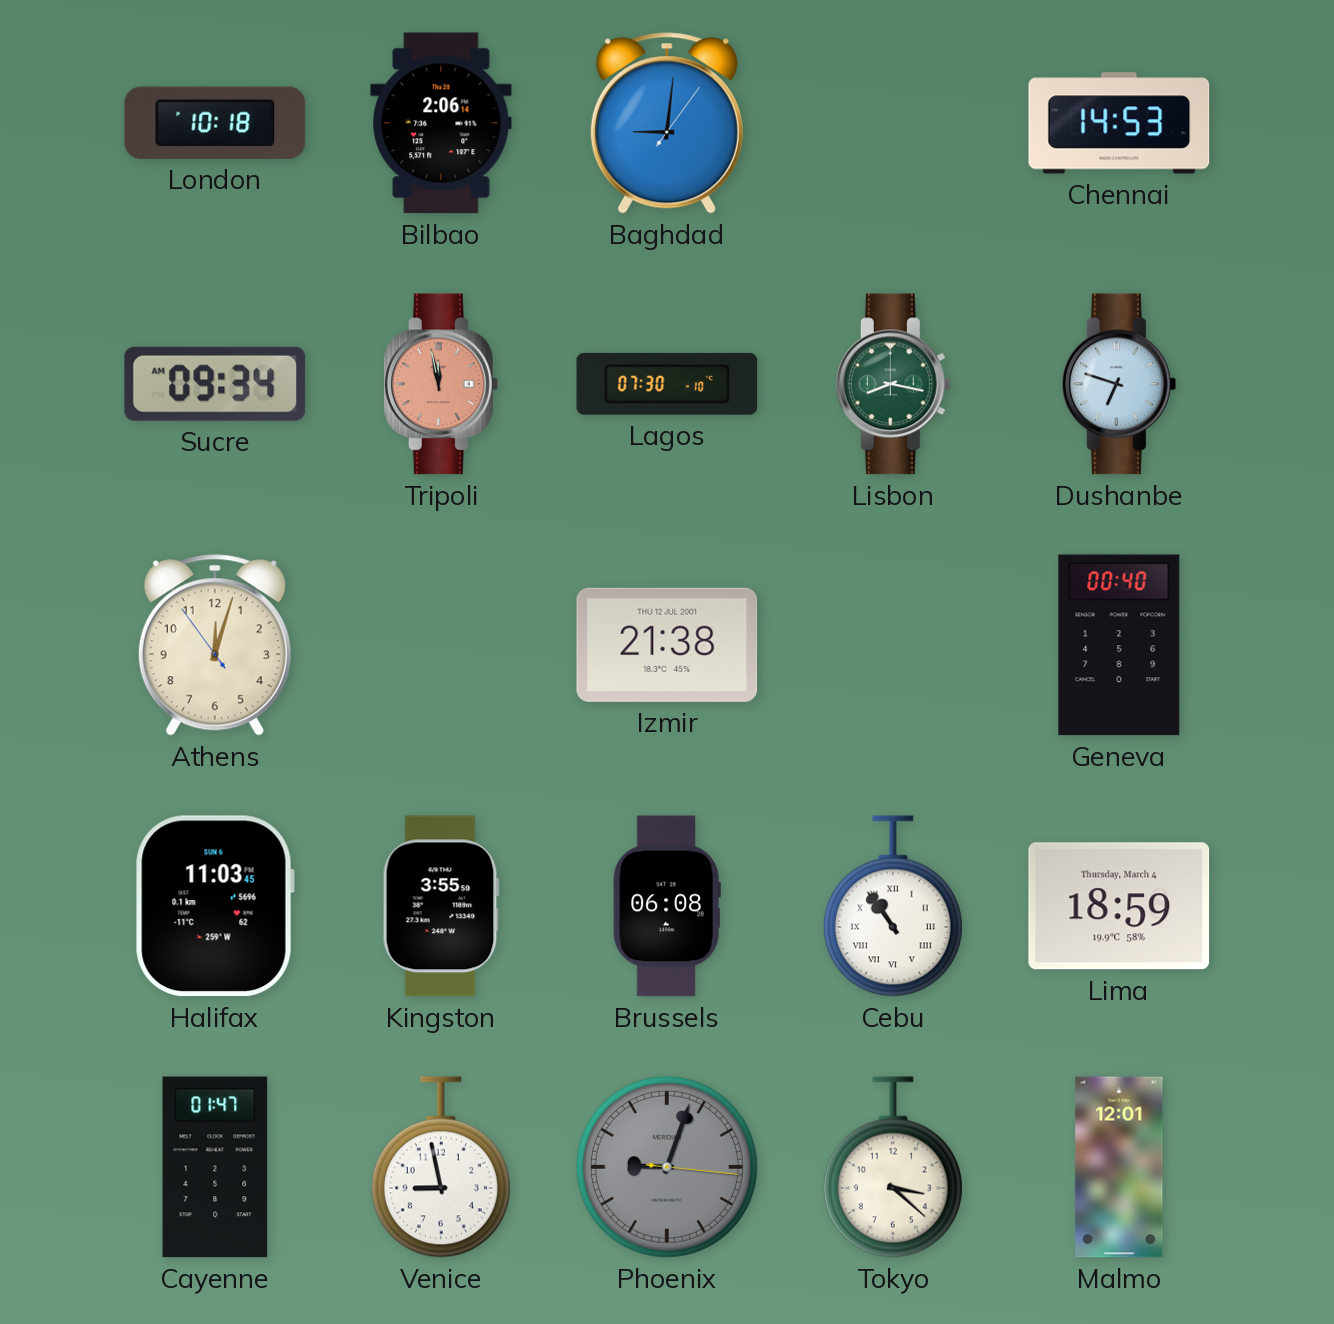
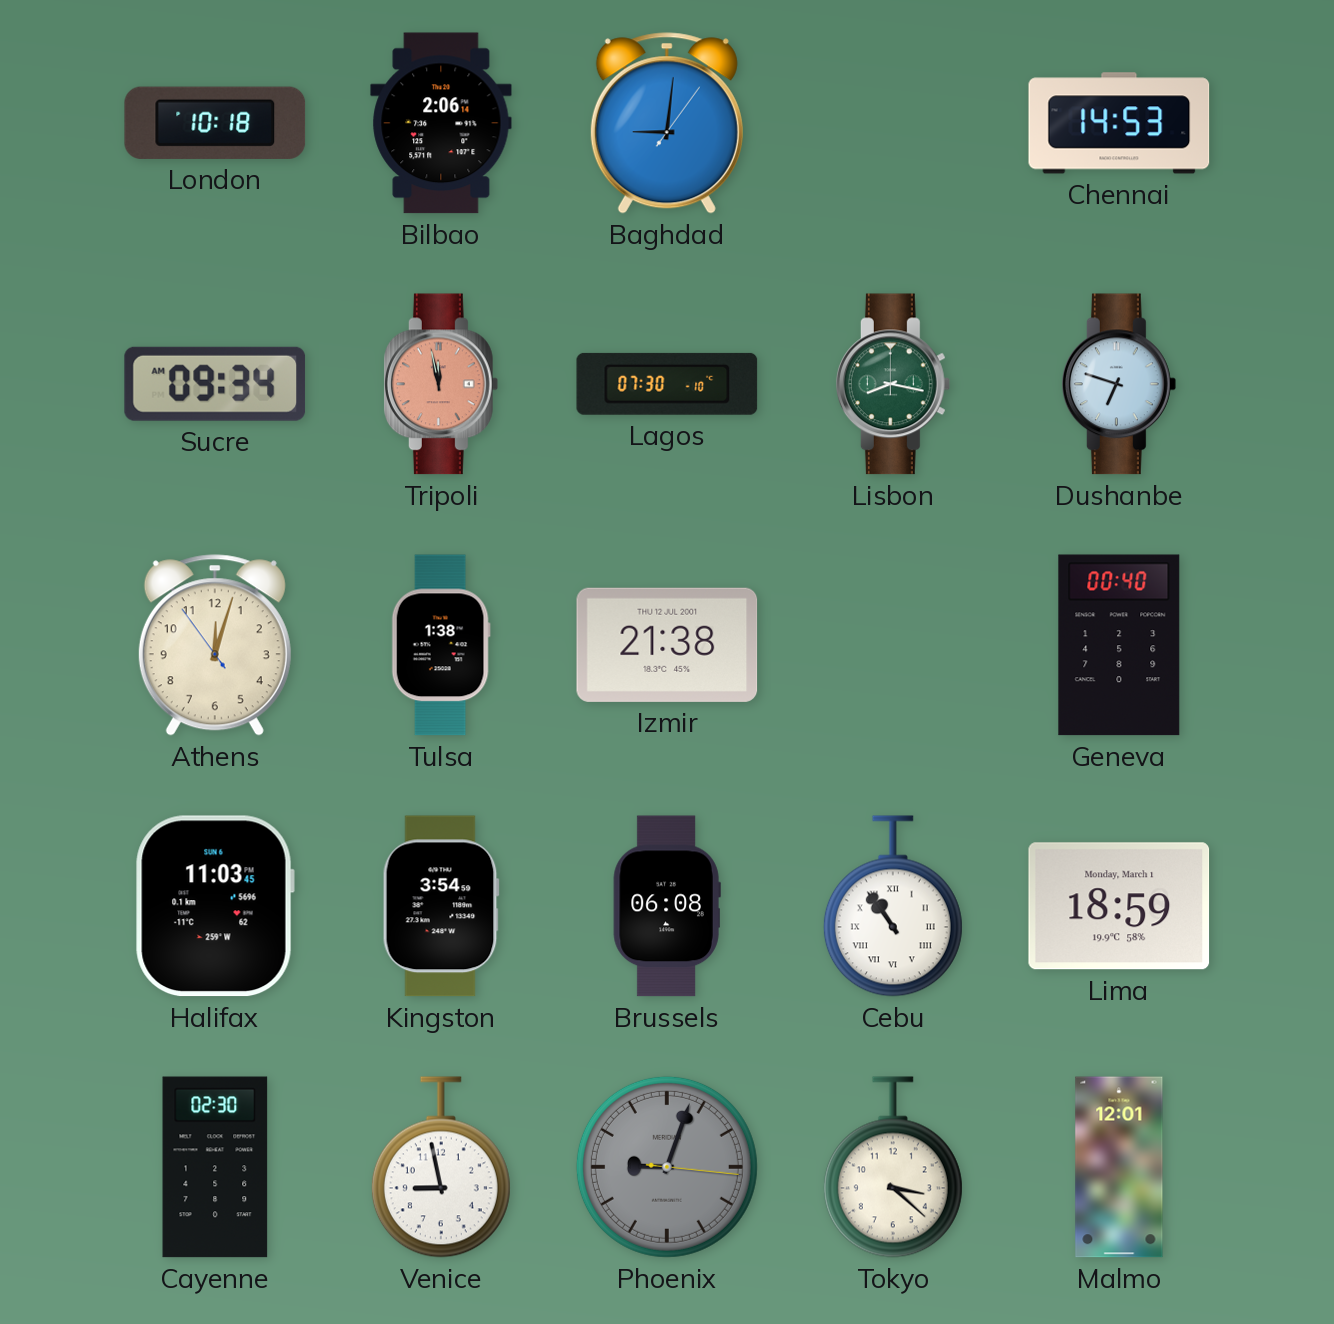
Tulsa: none -> 1:38 (441, 645)
Kingston: 3:55 -> 3:54 (441, 906)
Lima date: Thursday, March 4 -> Monday, March 1 (1119, 906)
Cayenne: 01:47 -> 02:30 (215, 1167)
